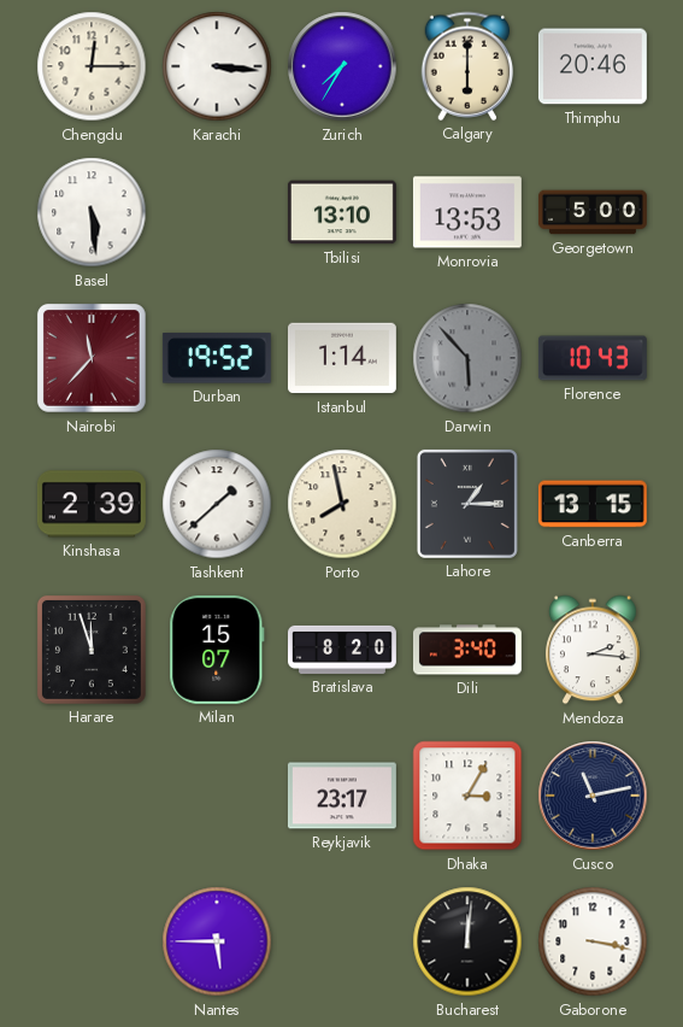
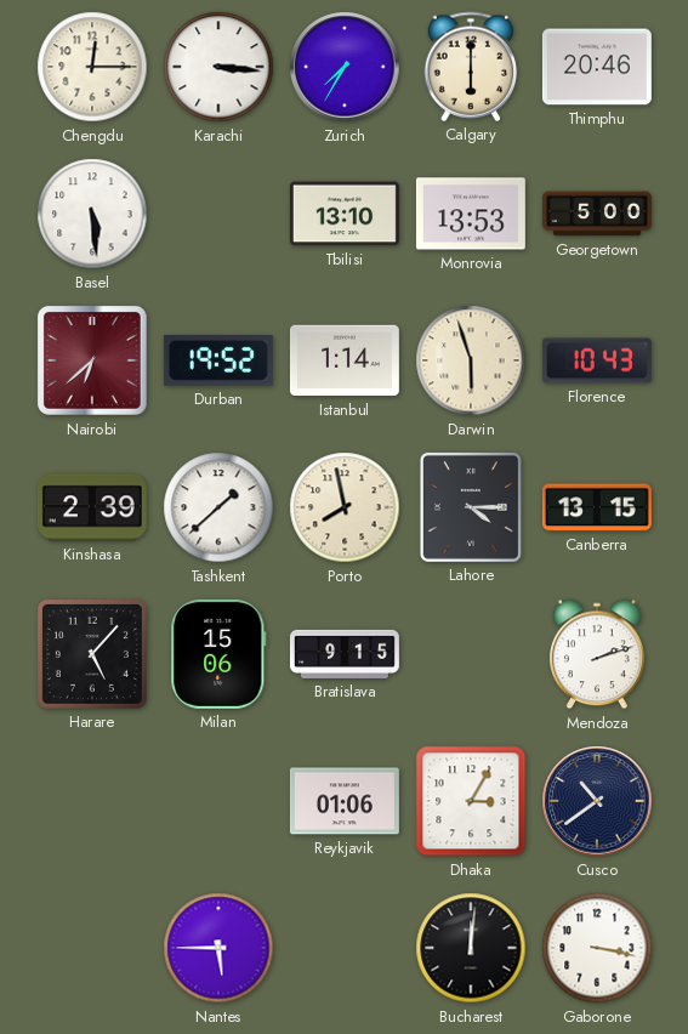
Nairobi: 11:37 -> 6:38 (92, 360)
Darwin: 5:53 -> 5:57 (471, 360)
Darwin dial: grey -> cream (471, 360)
Lahore: 1:15 -> 4:15 (471, 507)
Harare: 11:57 -> 5:07 (92, 654)
Milan: 15:07 -> 15:06 (218, 654)
Bratislava: 8:20 -> 9:15 (345, 654)
Dili: 3:40 -> none (467, 650)
Mendoza: 2:16 -> 2:12 (597, 654)
Reykjavik: 23:17 -> 01:06 (345, 801)
Cusco: 11:13 -> 10:39 (597, 801)
